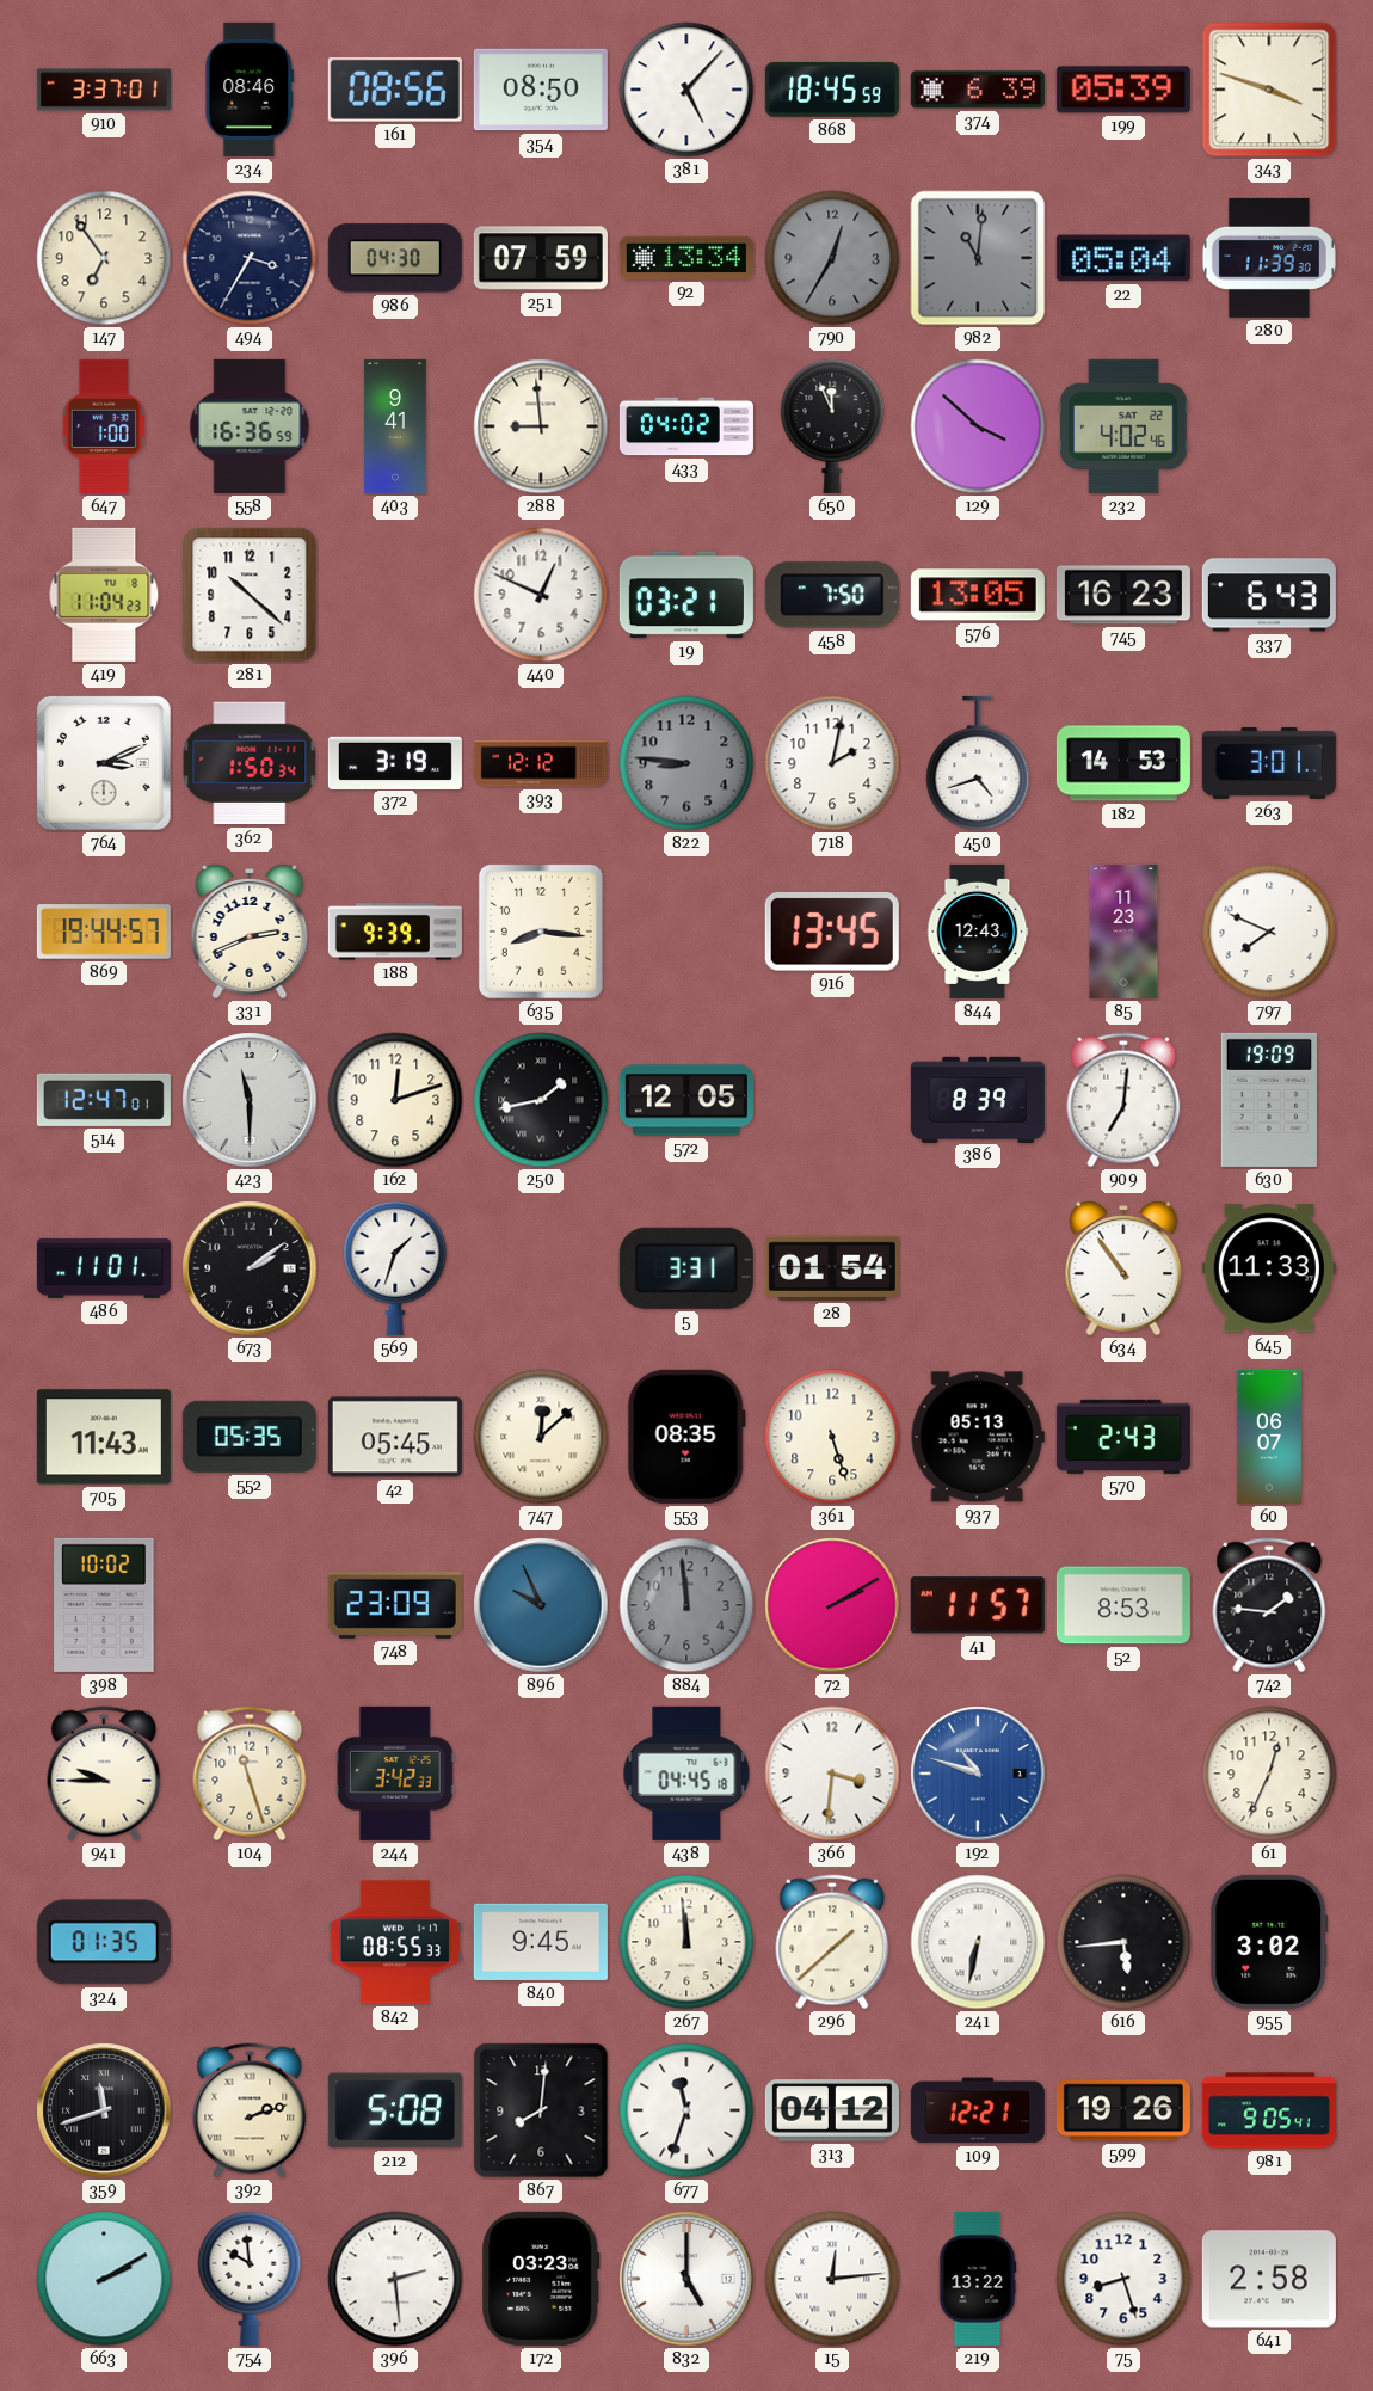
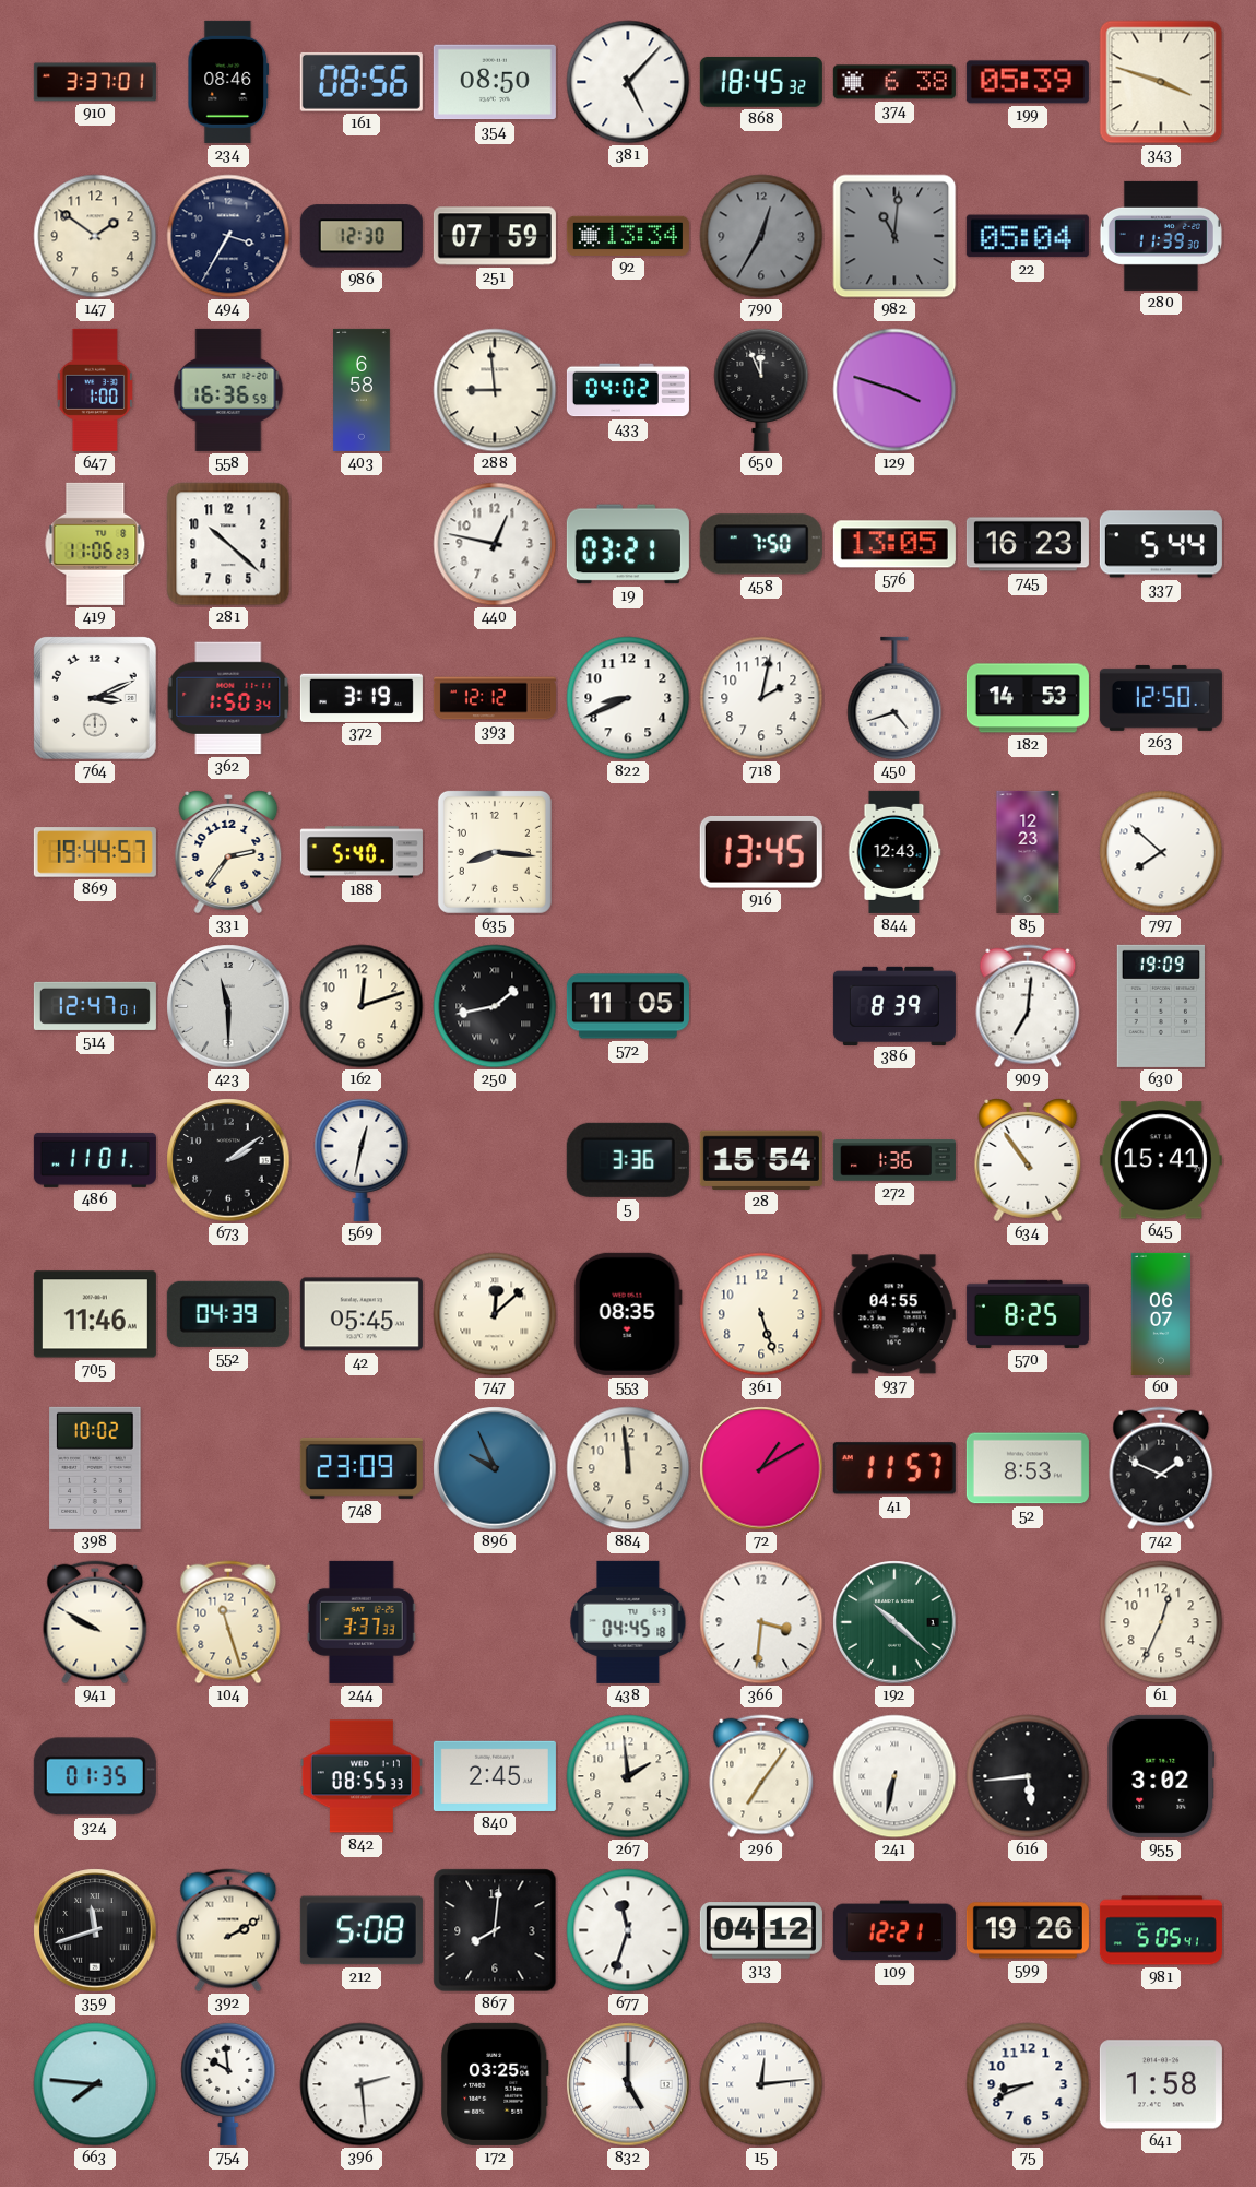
868: 18:45:59 -> 18:45:32 (761, 82)
374: 6:39 -> 6:38 (894, 82)
147: 6:54 -> 1:51 (95, 236)
986: 04:30 -> 12:30 (362, 236)
403: 9:41 -> 6:58 (362, 390)
129: 3:52 -> 3:48 (894, 390)
232: 4:02 -> none (1123, 426)
419: 11:04 -> 11:06 (95, 544)
440: 12:49 -> 12:47 (495, 544)
337: 6:43 -> 5:44 (1161, 544)
822: 8:46 -> 8:41 (628, 698)
822 dial: grey -> white (628, 698)
263: 3:01 -> 12:50 (1161, 698)
331: 2:41 -> 2:36 (228, 852)
188: 9:39 -> 5:40 (362, 852)
85: 11:23 -> 12:23 (1028, 852)
797: 7:49 -> 7:52 (1161, 852)
572: 12:05 -> 11:05 (628, 1006)
569: 1:33 -> 12:32 (362, 1159)
5: 3:31 -> 3:36 (628, 1160)
28: 01:54 -> 15:54 (761, 1160)
272: none -> 1:36 (894, 1160)
645: 11:33 -> 15:41 (1161, 1160)
705: 11:43 -> 11:46 (95, 1314)
552: 05:35 -> 04:39 (228, 1314)
937: 05:13 -> 04:55 (894, 1314)
570: 2:43 -> 8:25 (1028, 1314)
884 dial: grey -> cream (628, 1468)
72: 2:10 -> 1:10 (761, 1468)
742: 1:46 -> 1:49 (1161, 1468)
941: 9:45 -> 9:50 (95, 1622)
244: 3:42 -> 3:37 (362, 1622)
192: 10:48 -> 10:22 (894, 1622)
192 dial: blue -> green (894, 1622)
840: 9:45 -> 2:45 (495, 1776)
267: 11:59 -> 1:59 (628, 1776)
296: 1:38 -> 7:06 (761, 1776)
392: 2:12 -> 2:10 (228, 1930)
981: 9:05 -> 5:05 (1161, 1930)
663: 2:10 -> 7:46 (95, 2084)
172: 03:23 -> 03:25 (496, 2084)
219: 13:22 -> none (978, 2279)
75: 8:27 -> 8:41 (1028, 2084)
641: 2:58 -> 1:58 (1161, 2084)
